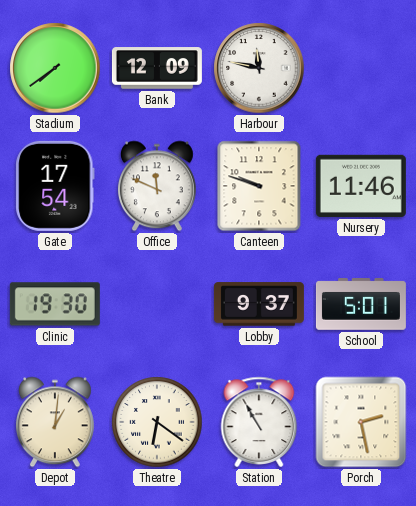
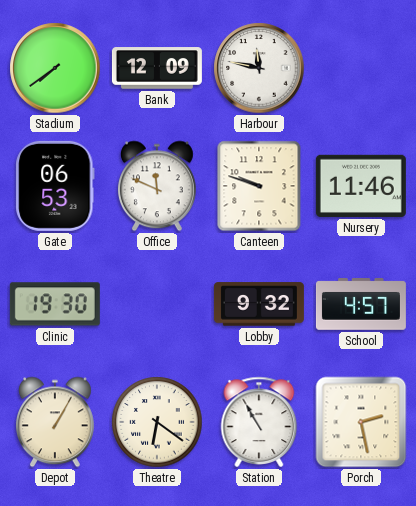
Gate: 17:54 -> 06:53 (55, 186)
Lobby: 9:37 -> 9:32 (259, 304)
School: 5:01 -> 4:57 (361, 304)
Depot: 1:01 -> 1:05 (55, 422)
